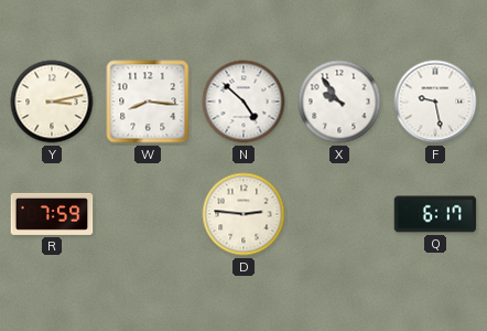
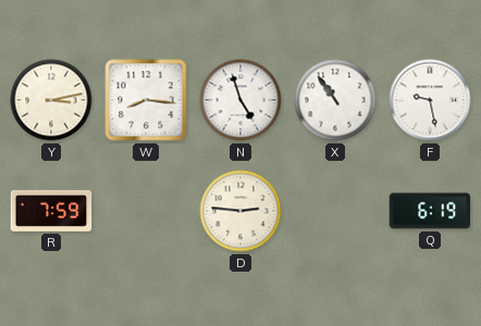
N: 4:52 -> 4:57 (240, 100)
X: 9:54 -> 10:54 (335, 100)
Q: 6:17 -> 6:19 (430, 211)
